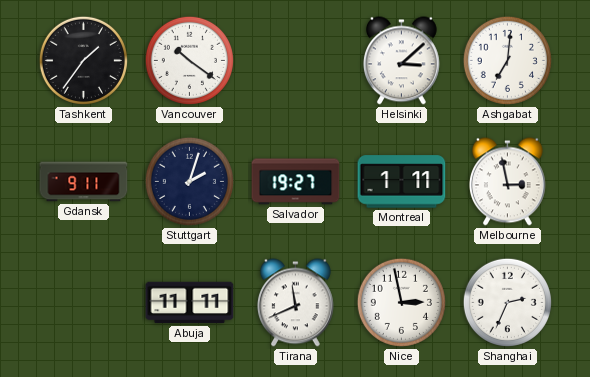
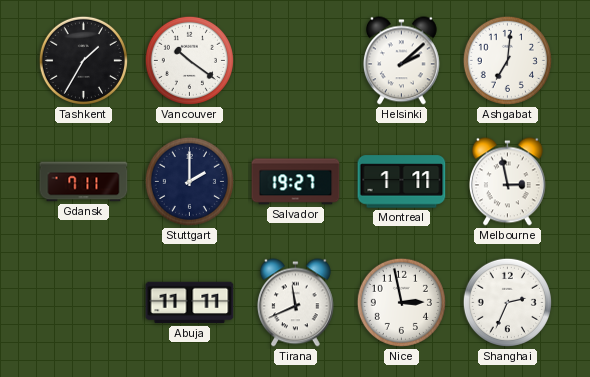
Tashkent: 1:36 -> 1:35 (83, 60)
Helsinki: 3:08 -> 2:08 (401, 61)
Gdansk: 9:11 -> 7:11 (84, 182)
Stuttgart: 2:03 -> 2:00 (189, 181)
